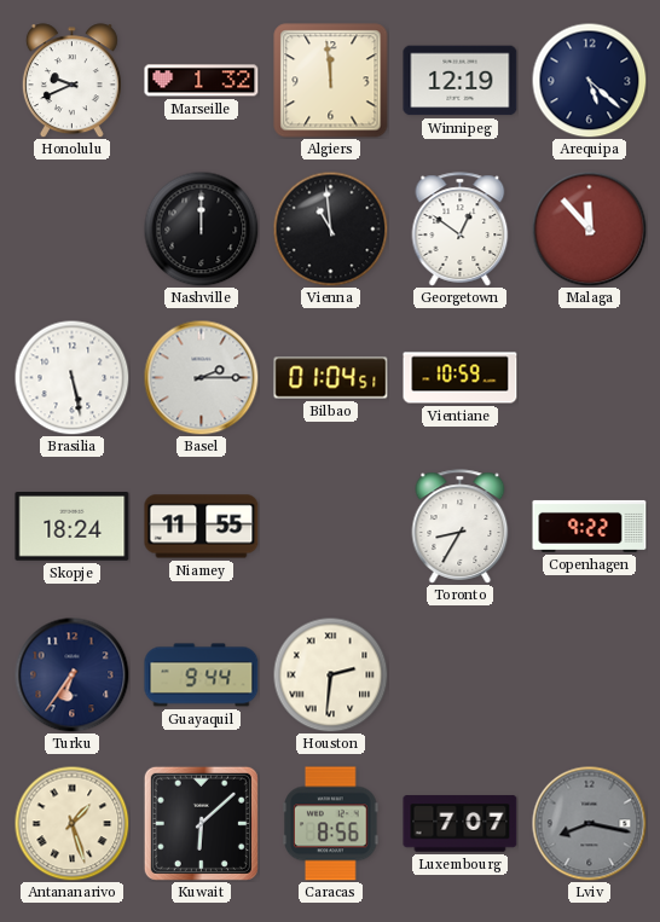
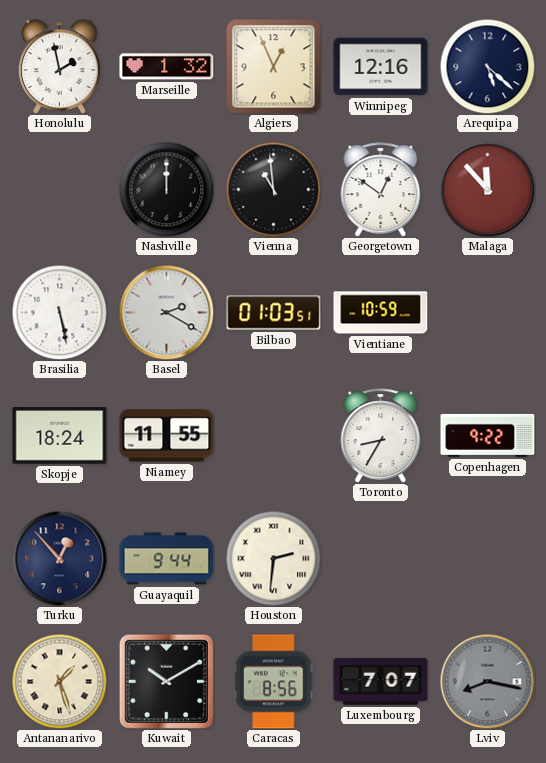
Honolulu: 9:41 -> 1:58 (59, 67)
Algiers: 11:59 -> 12:56 (274, 67)
Winnipeg: 12:19 -> 12:16 (381, 67)
Basel: 2:15 -> 2:20 (166, 312)
Bilbao: 01:04 -> 01:03 (274, 313)
Turku: 6:36 -> 12:53 (59, 558)
Kuwait: 6:08 -> 10:10 (166, 681)
